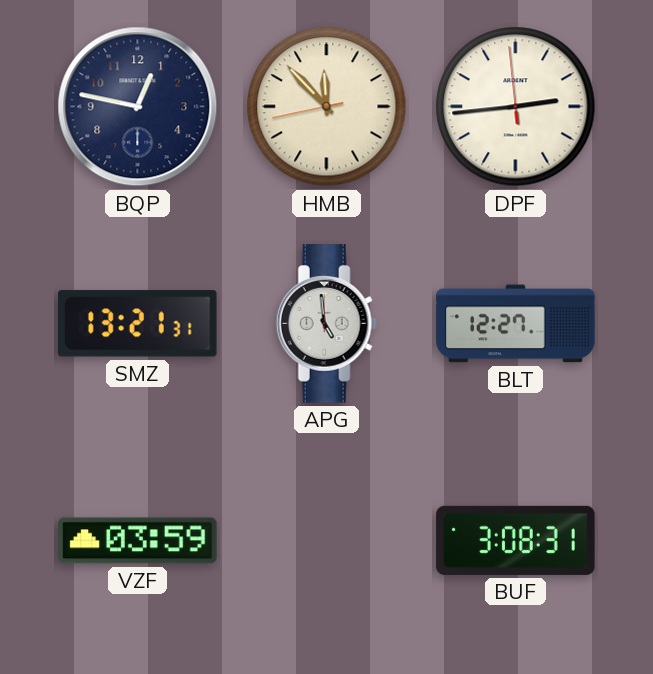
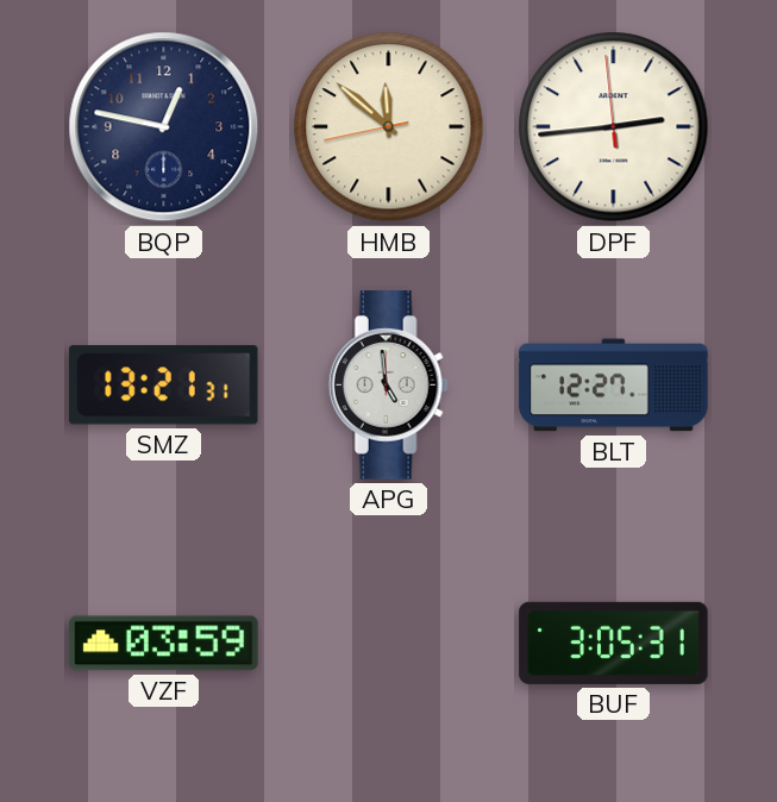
HMB: 11:52 -> 11:51 (389, 127)
BUF: 3:08 -> 3:05 (614, 643)
